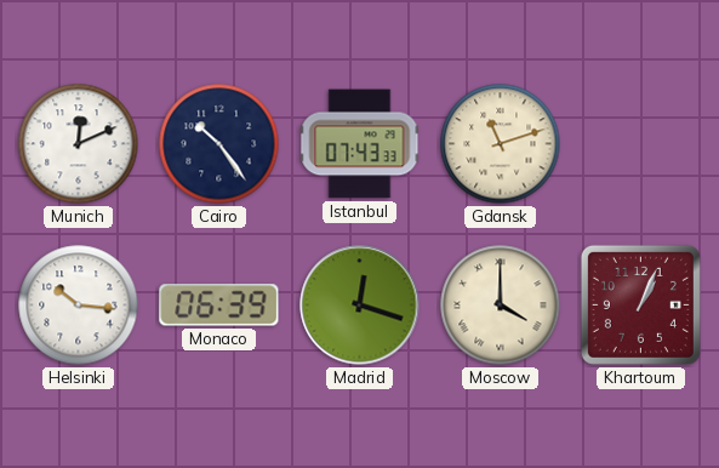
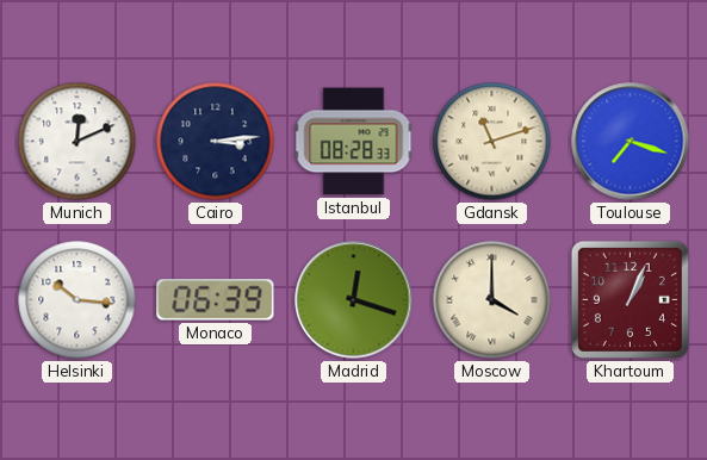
Cairo: 10:24 -> 3:14 (216, 142)
Istanbul: 07:43 -> 08:28 (354, 142)
Toulouse: none -> 7:18 (631, 142)
